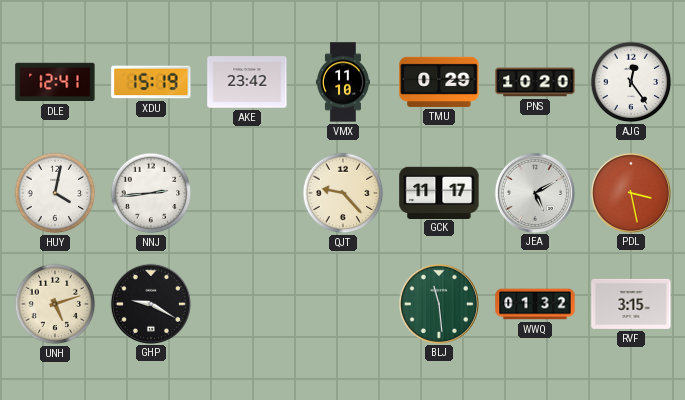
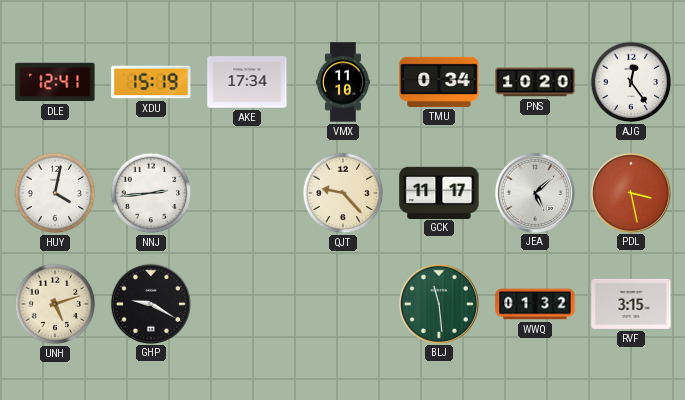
AKE: 23:42 -> 17:34 (247, 82)
TMU: 0:29 -> 0:34 (439, 82)
JEA: 5:10 -> 5:08 (534, 192)
